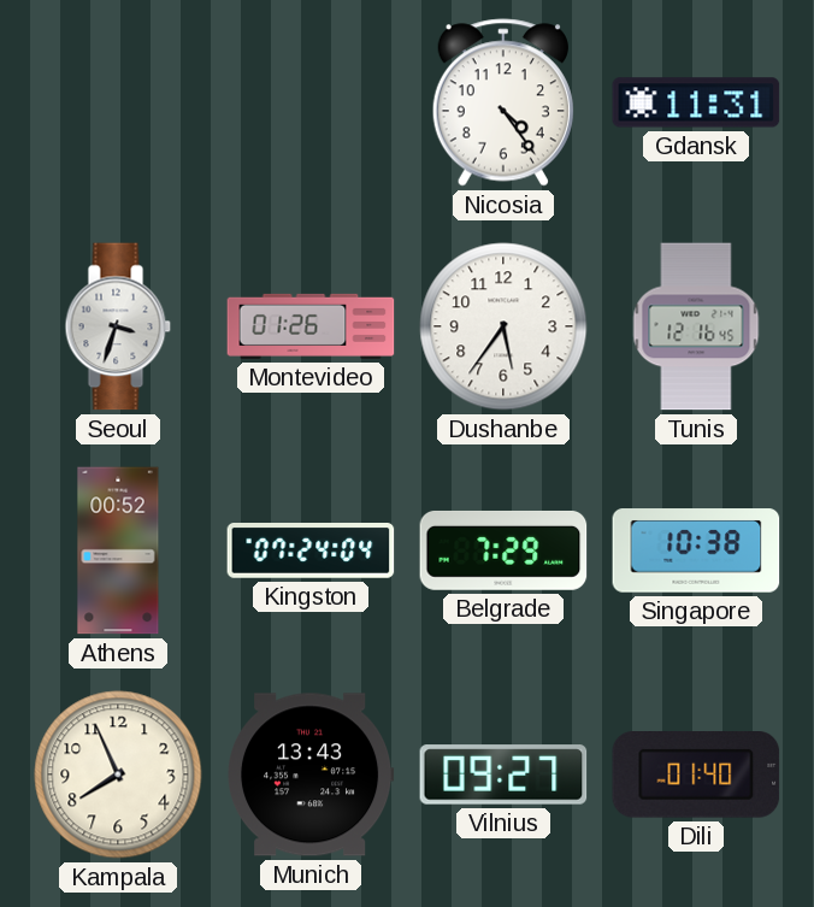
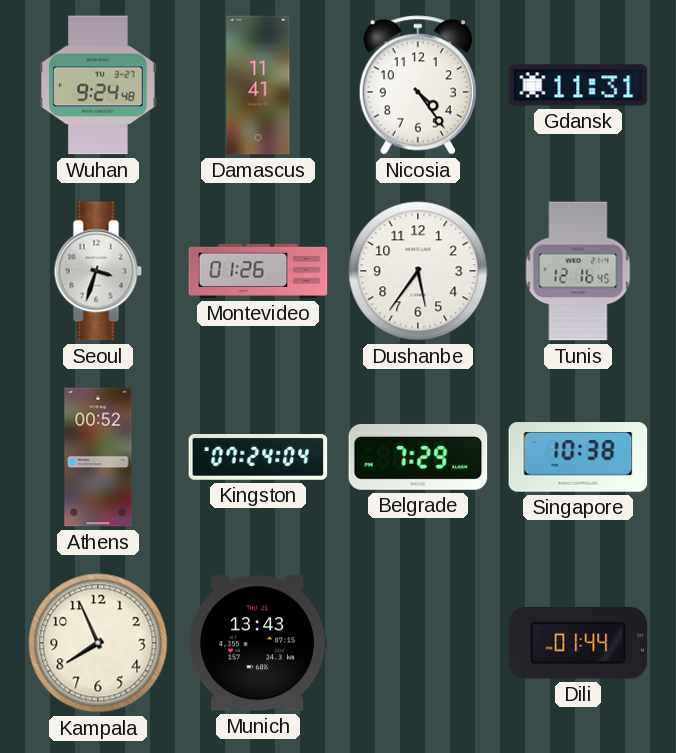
Wuhan: none -> 9:24 (99, 85)
Damascus: none -> 11:41 (258, 85)
Vilnius: 09:27 -> none (503, 775)
Dili: 01:40 -> 01:44 (578, 644)
